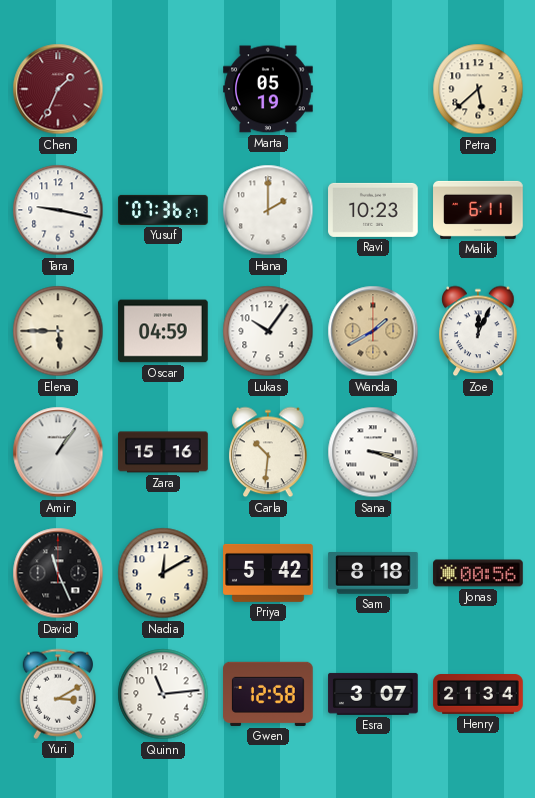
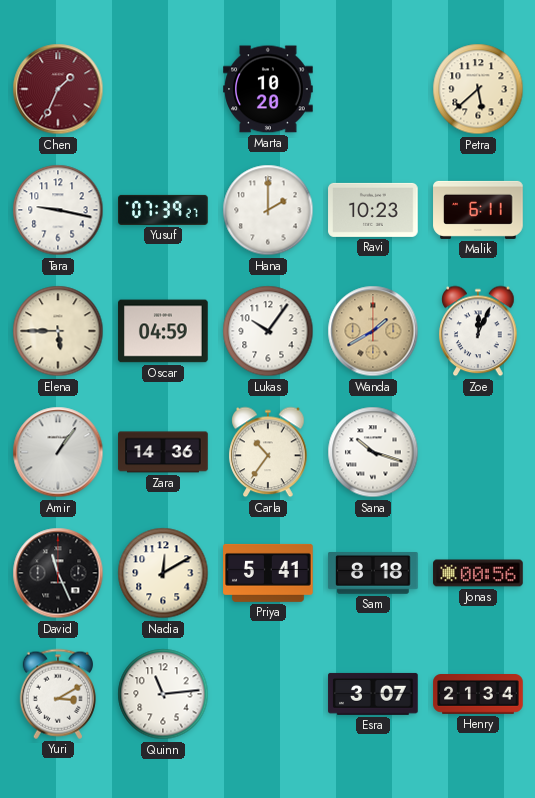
Marta: 05:19 -> 10:20 (268, 89)
Yusuf: 07:36 -> 07:39 (163, 210)
Zara: 15:16 -> 14:36 (163, 452)
Carla: 10:31 -> 10:36 (268, 452)
Sana: 3:18 -> 10:18 (373, 452)
Priya: 5:42 -> 5:41 (268, 573)
Gwen: 12:58 -> none (268, 694)
